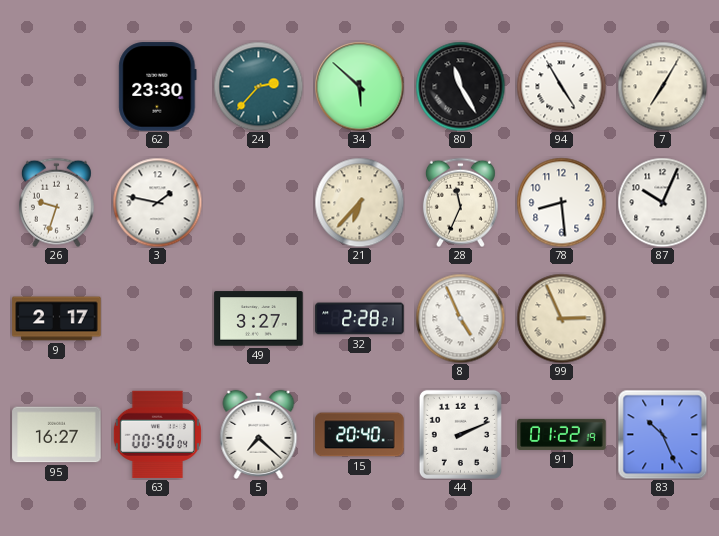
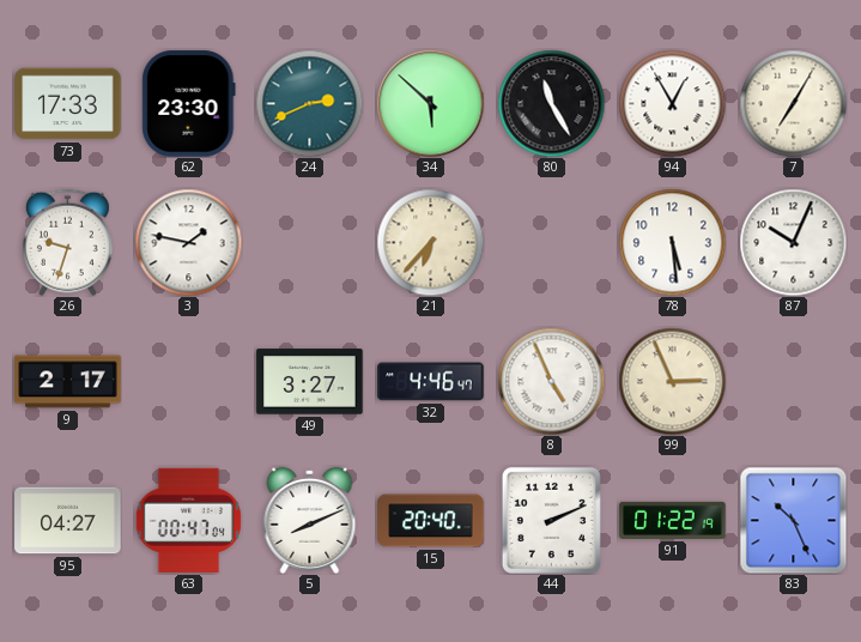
73: none -> 17:33 (68, 104)
24: 2:37 -> 2:41 (309, 103)
94: 4:55 -> 12:55 (672, 103)
28: 11:34 -> none (460, 202)
78: 8:29 -> 5:29 (672, 242)
32: 2:28 -> 4:46 (431, 382)
95: 16:27 -> 04:27 (68, 521)
63: 00:50 -> 00:47 (188, 520)
5: 7:22 -> 8:11 (310, 520)
